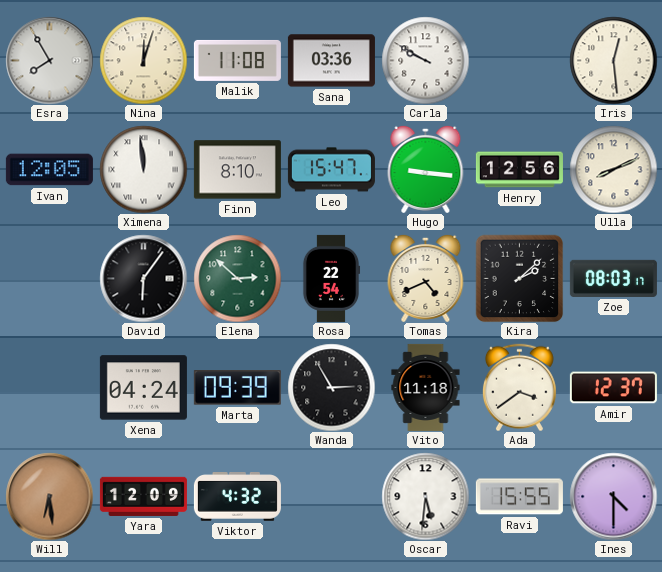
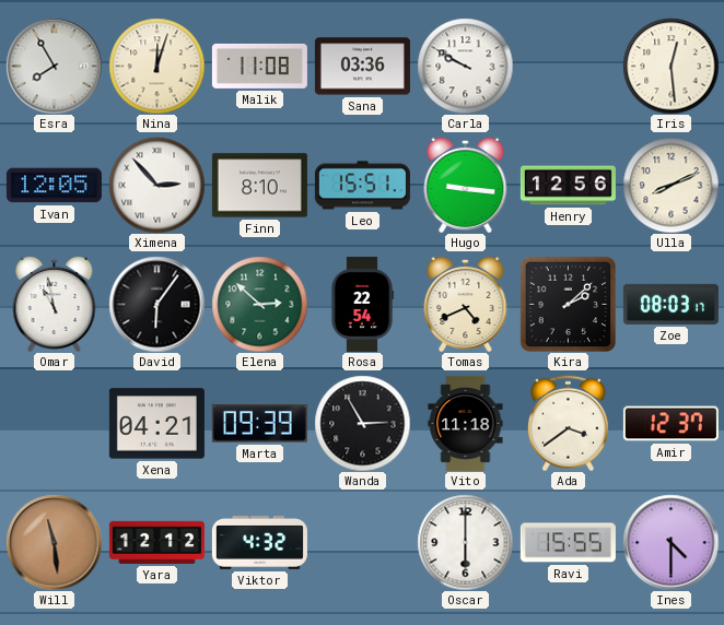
Ximena: 11:59 -> 2:53 (156, 185)
Leo: 15:47 -> 15:51 (362, 186)
Omar: none -> 10:58 (55, 304)
Xena: 04:24 -> 04:21 (156, 424)
Will: 6:29 -> 11:29 (54, 542)
Yara: 12:09 -> 12:12 (156, 542)
Oscar: 5:31 -> 6:00 (465, 542)
